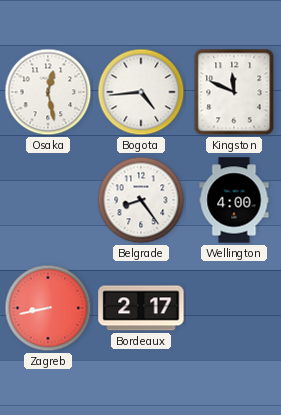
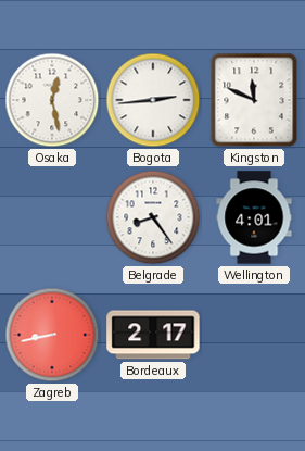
Bogota: 4:44 -> 2:44 (153, 100)
Wellington: 4:00 -> 4:01 (254, 217)
